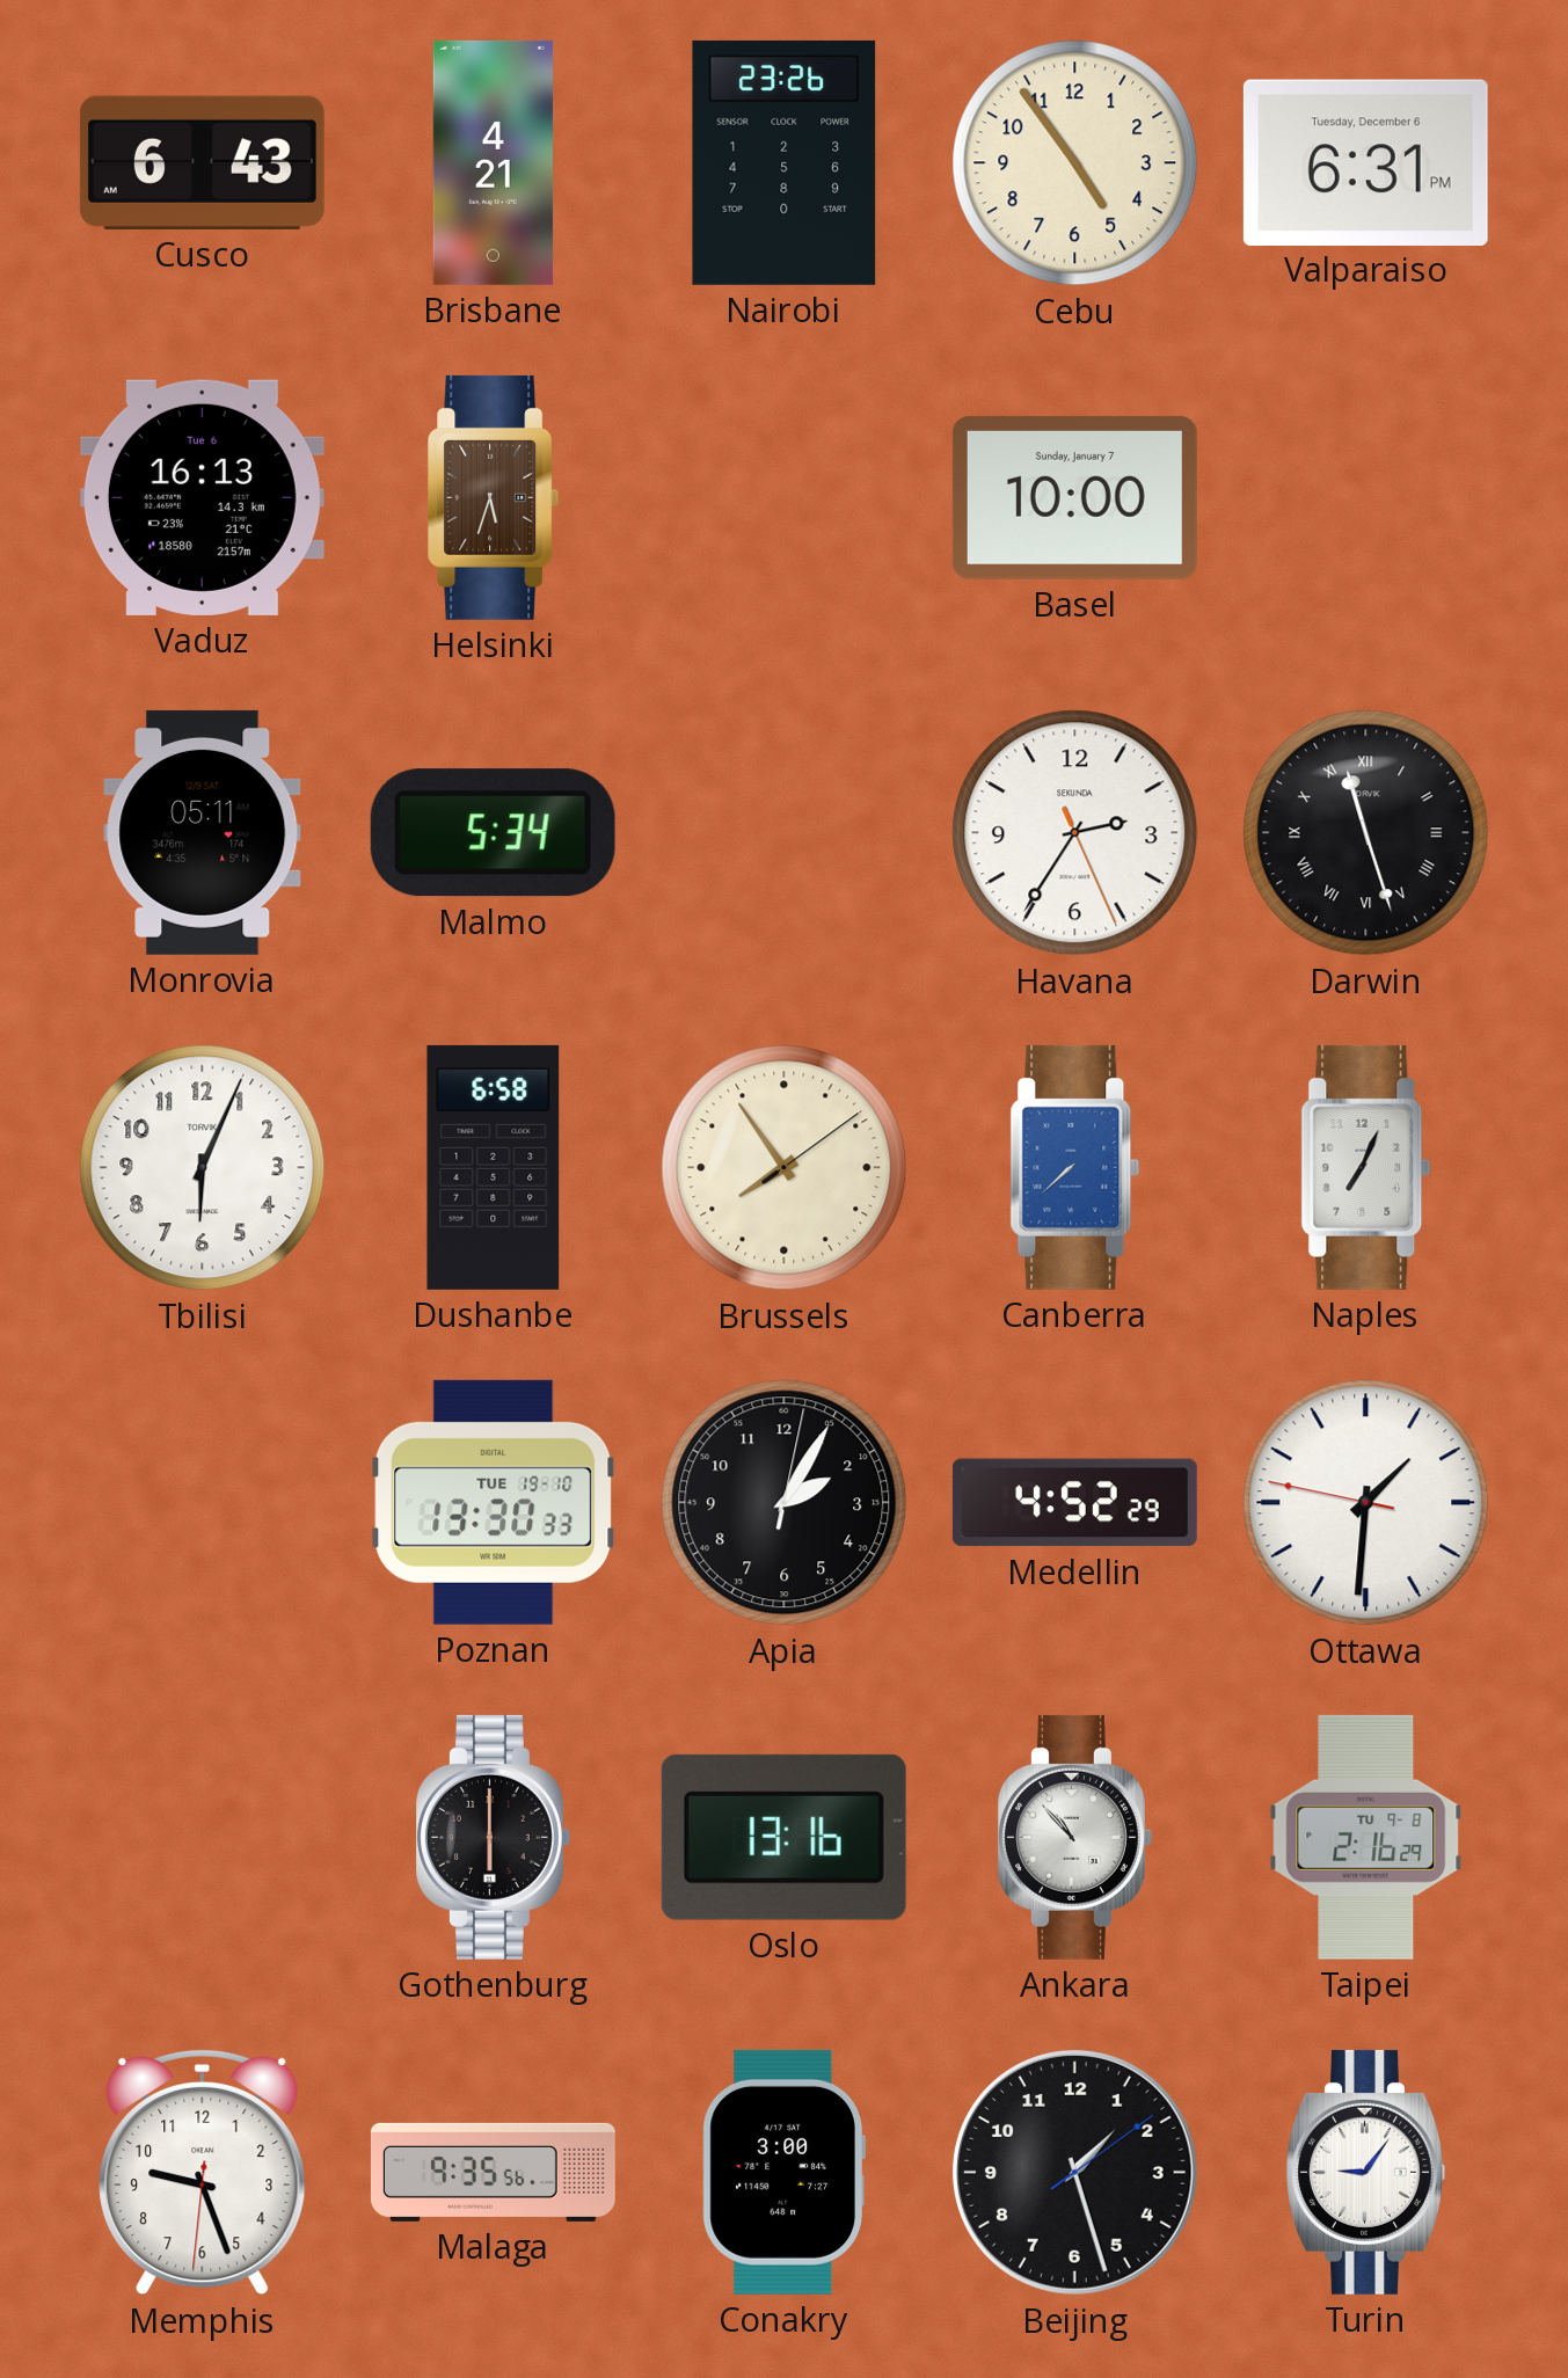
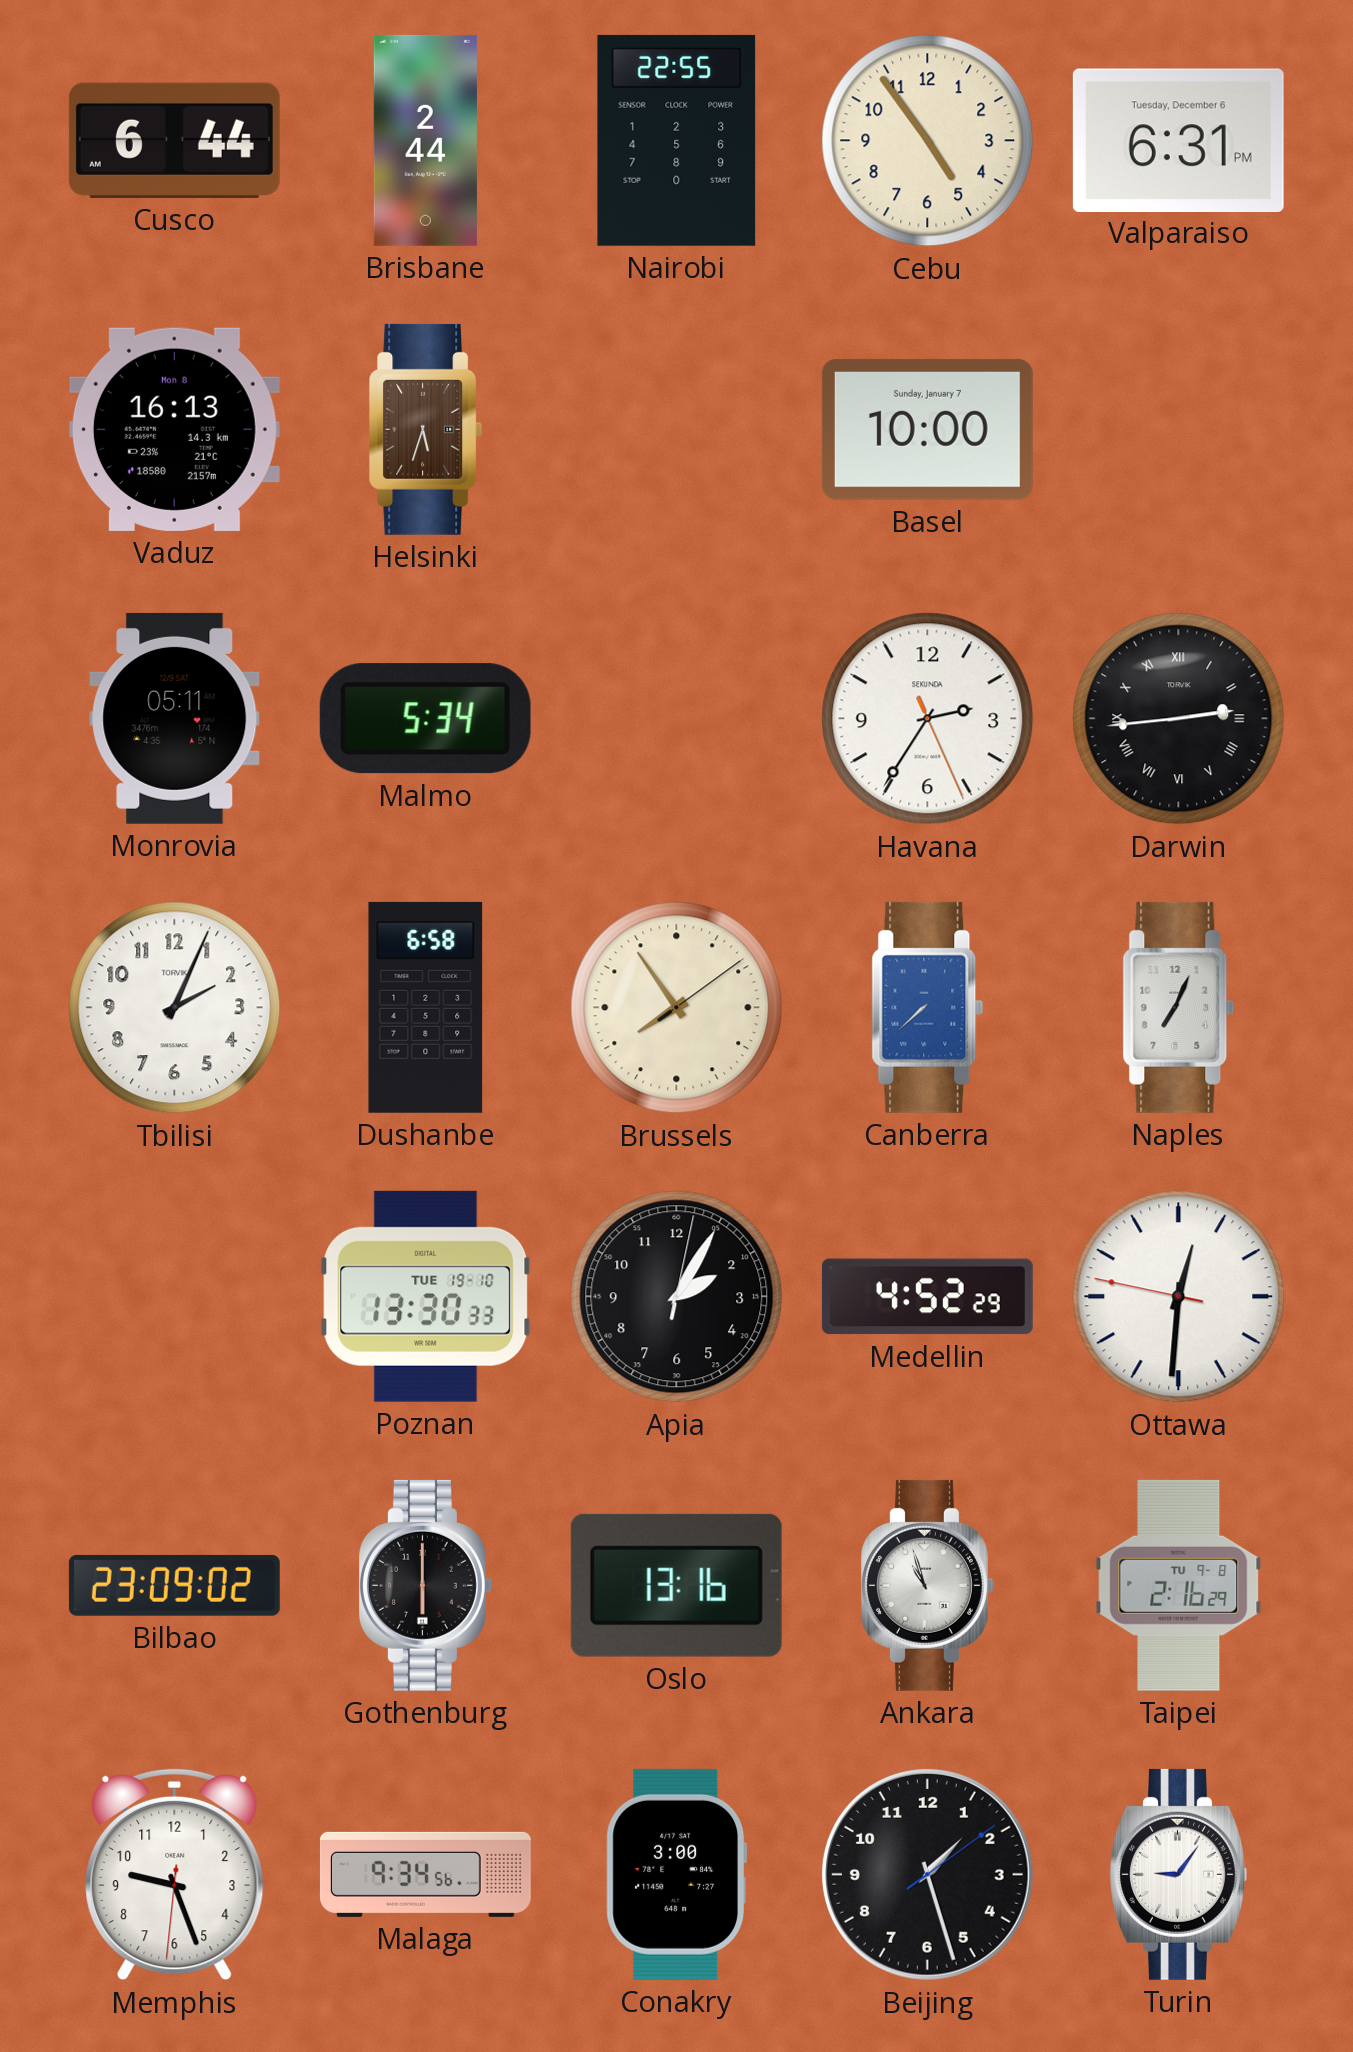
Cusco: 6:43 -> 6:44 (174, 140)
Brisbane: 4:21 -> 2:44 (425, 140)
Nairobi: 23:26 -> 22:55 (677, 140)
Vaduz date: Tue 6 -> Mon 8 (174, 429)
Darwin: 11:27 -> 2:44 (1179, 719)
Tbilisi: 6:04 -> 2:04 (175, 1008)
Ottawa: 1:30 -> 12:30 (1179, 1297)
Bilbao: none -> 23:09 (174, 1585)
Ankara: 10:53 -> 10:57 (927, 1585)
Malaga: 9:35 -> 9:34 (425, 1874)
